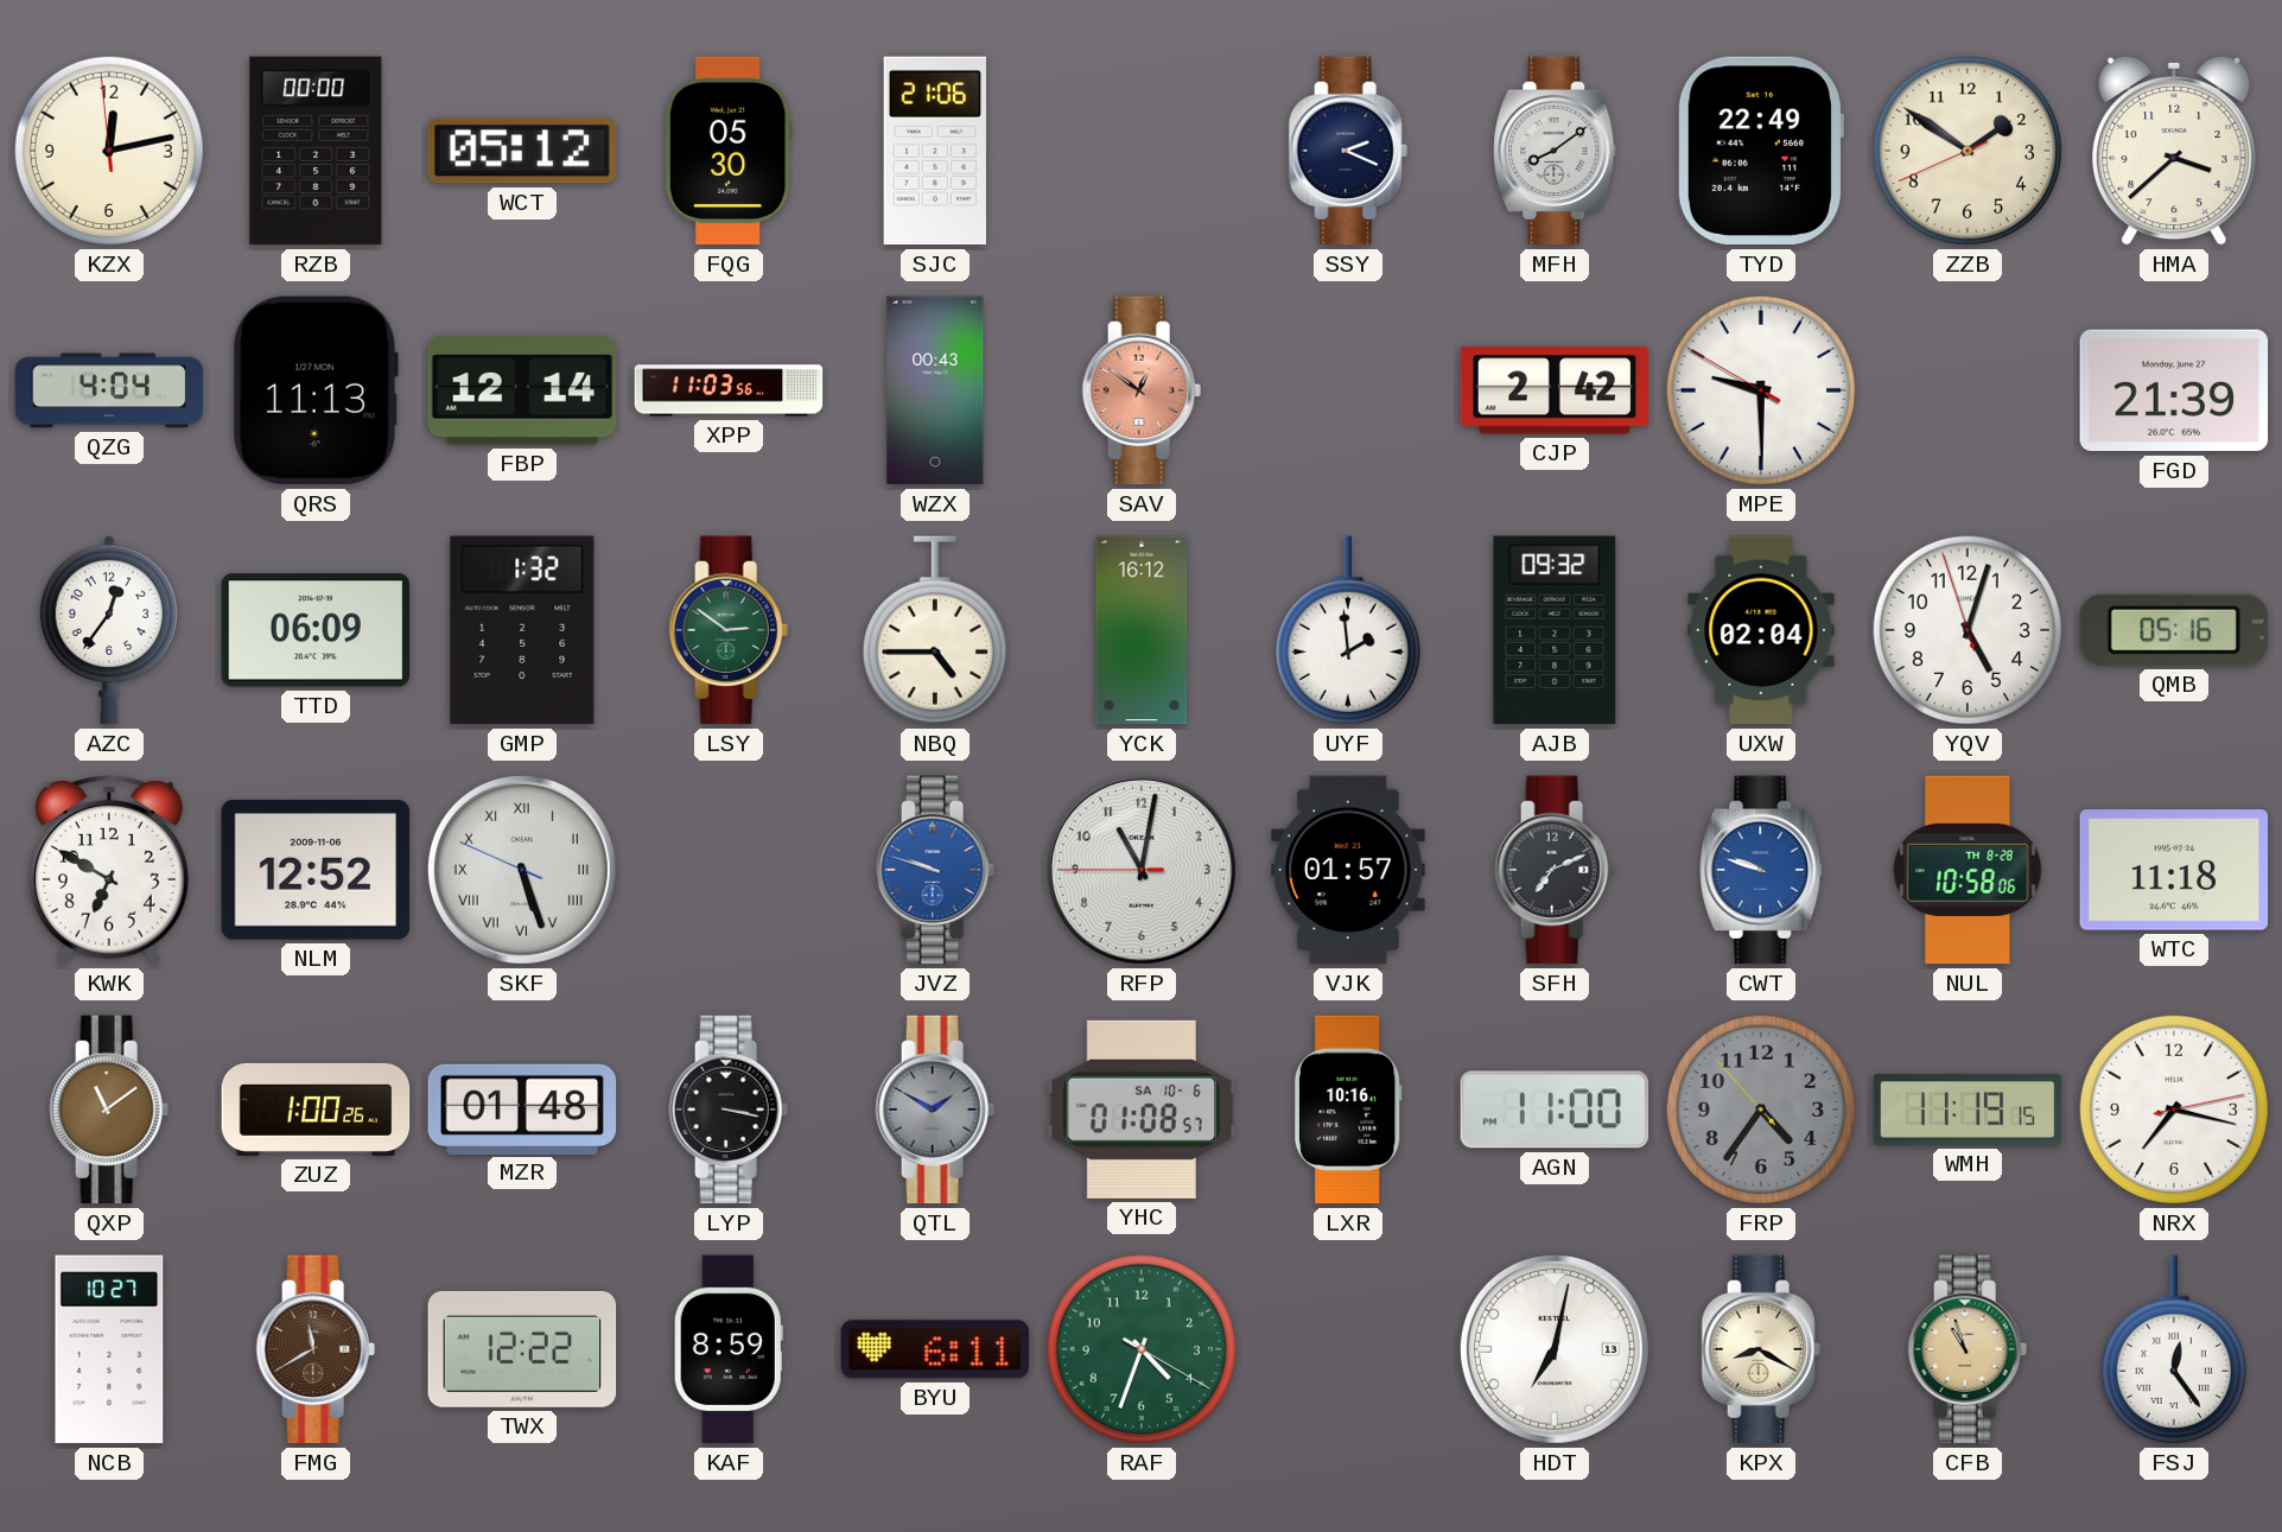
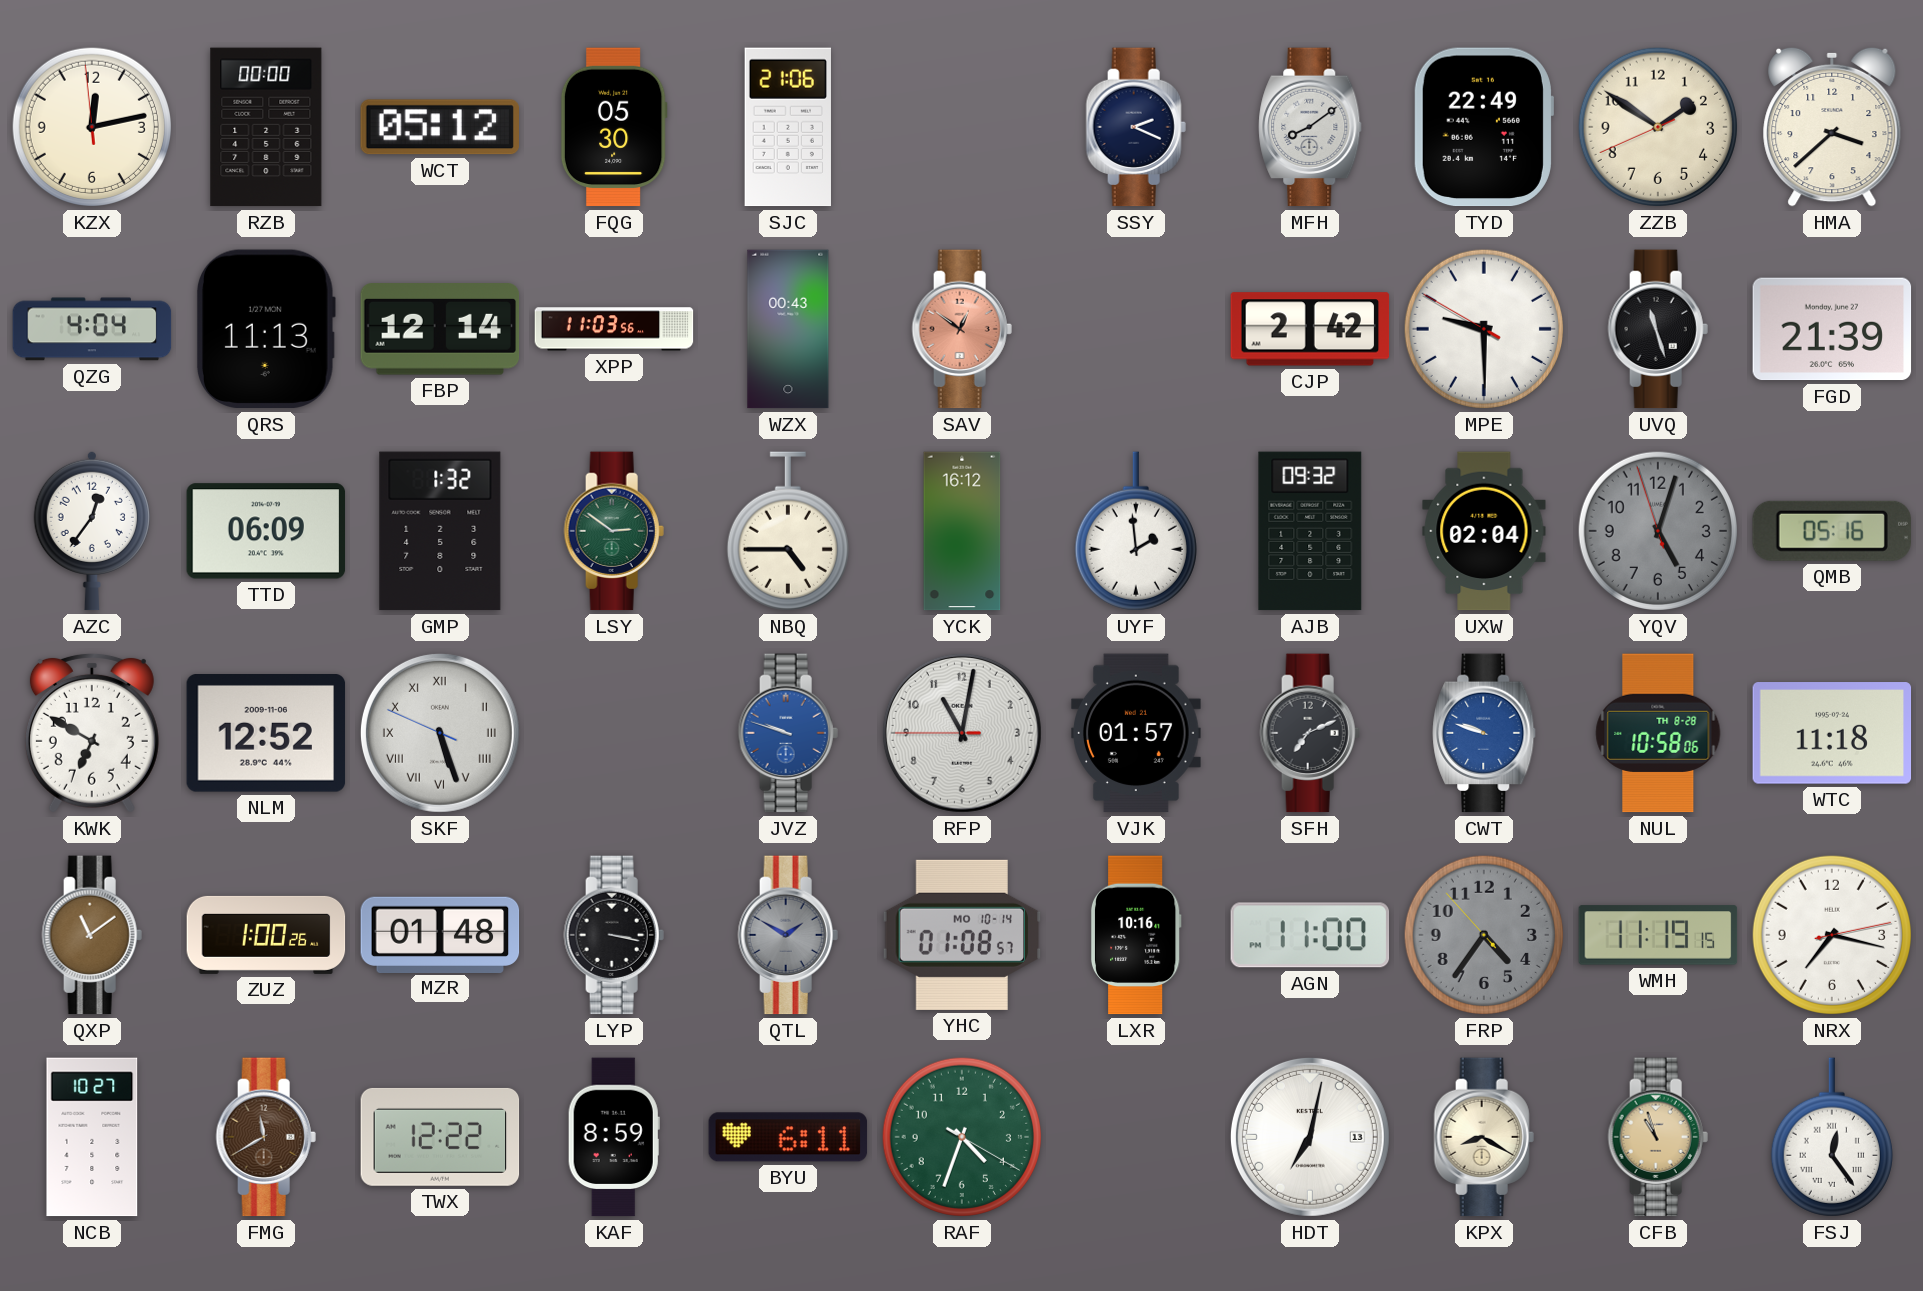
UVQ: none -> 11:27 (1658, 329)
YQV dial: white -> grey (1658, 531)
YHC date: SA 10-6 -> MO 10-14 (962, 935)
